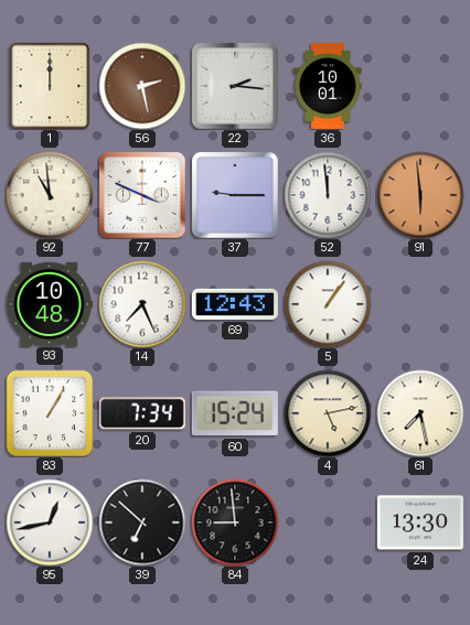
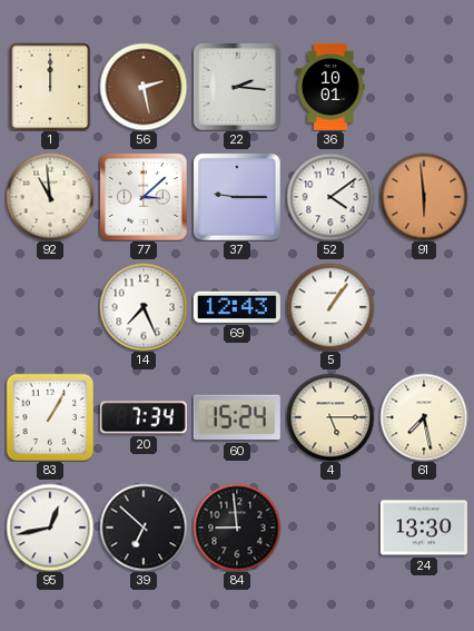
77: 3:49 -> 3:08 (144, 197)
52: 11:59 -> 4:09 (330, 197)
93: 10:48 -> none (50, 303)
4: 5:13 -> 5:15 (330, 417)
